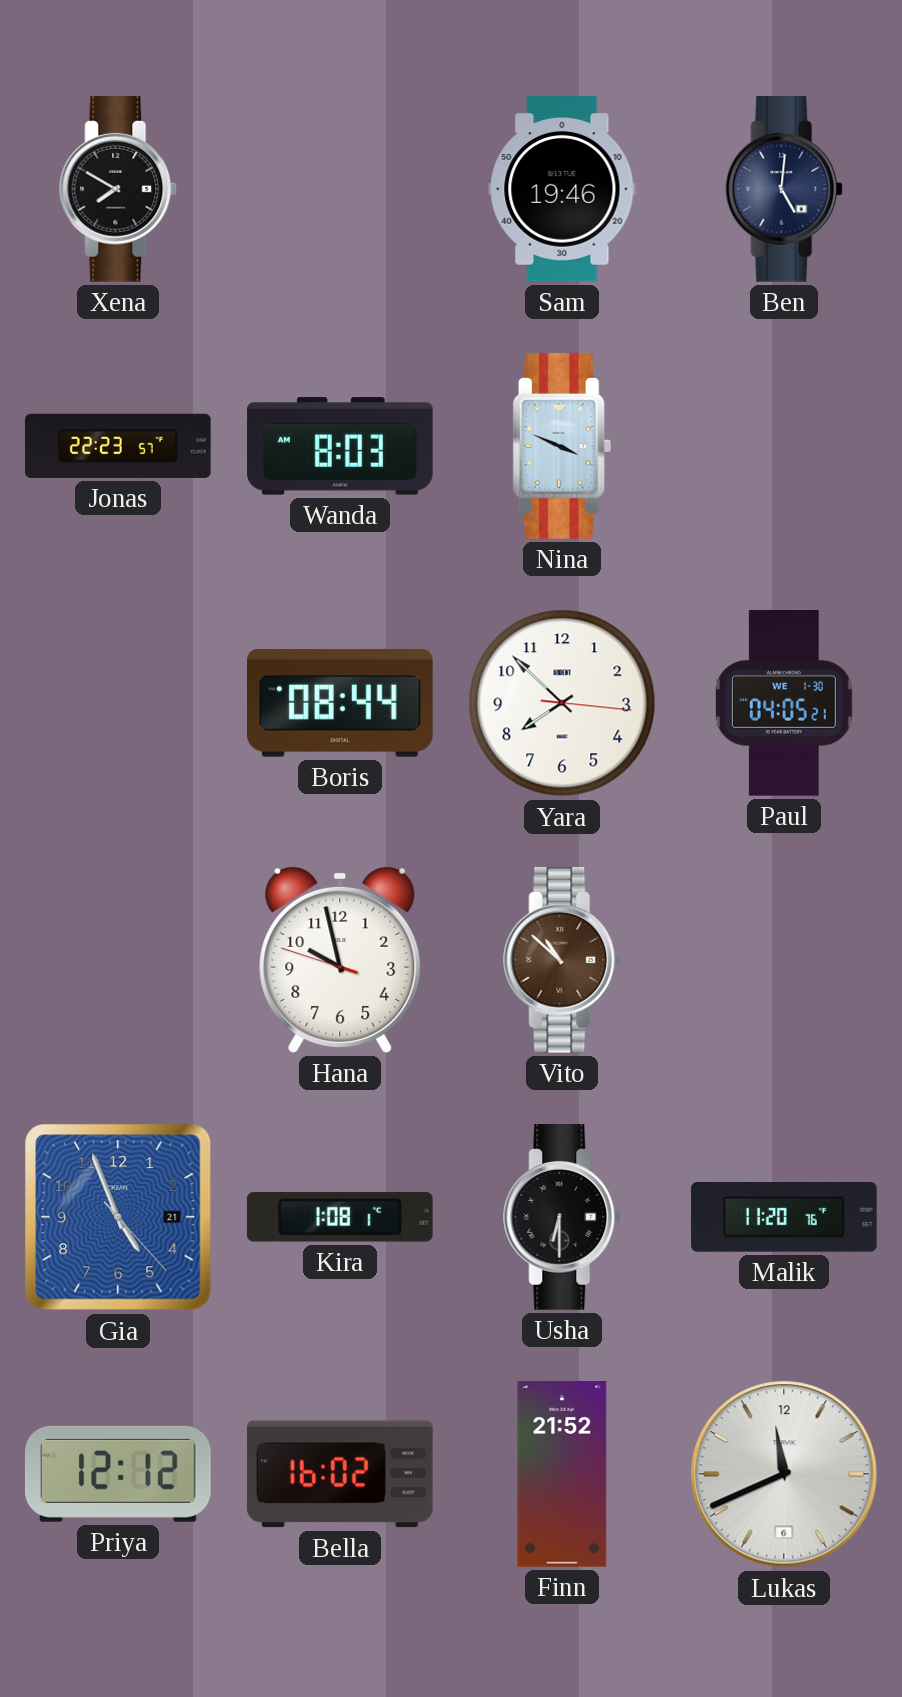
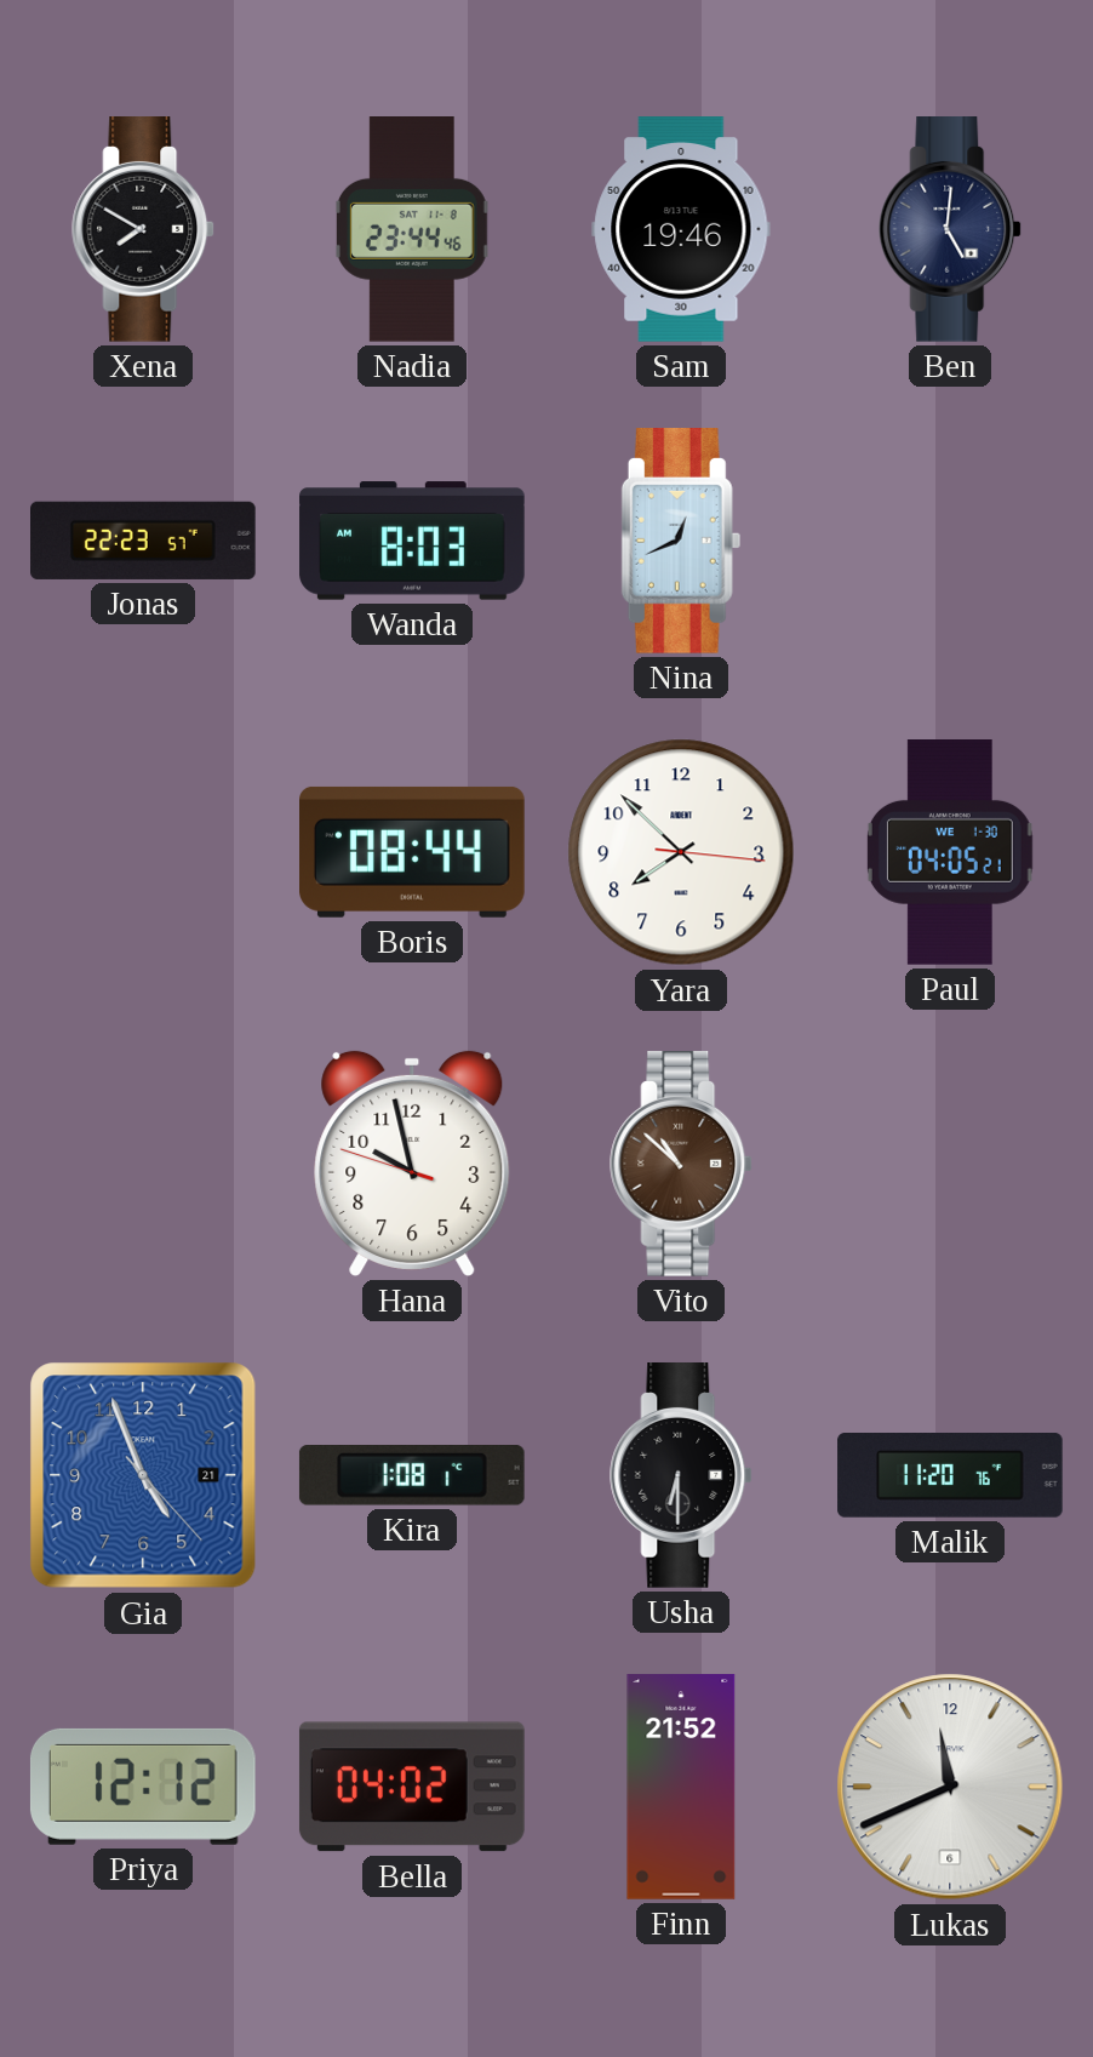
Nadia: none -> 23:44 (413, 230)
Nina: 3:49 -> 12:41 (681, 542)
Bella: 16:02 -> 04:02 (412, 1787)
